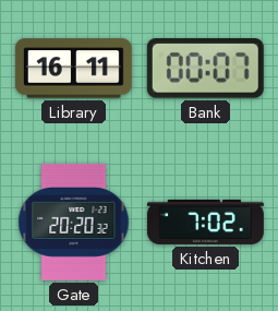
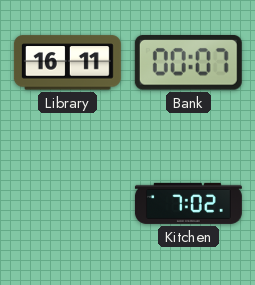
Gate: 20:20 -> none (74, 222)
